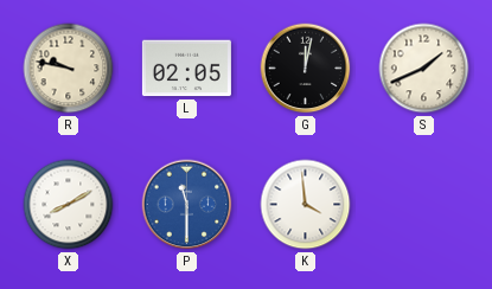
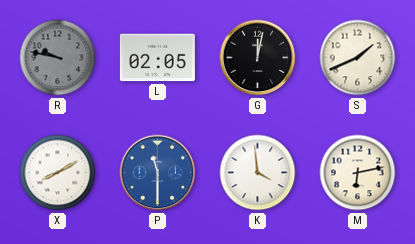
R dial: cream -> grey (58, 58)
M: none -> 6:13 (358, 173)
